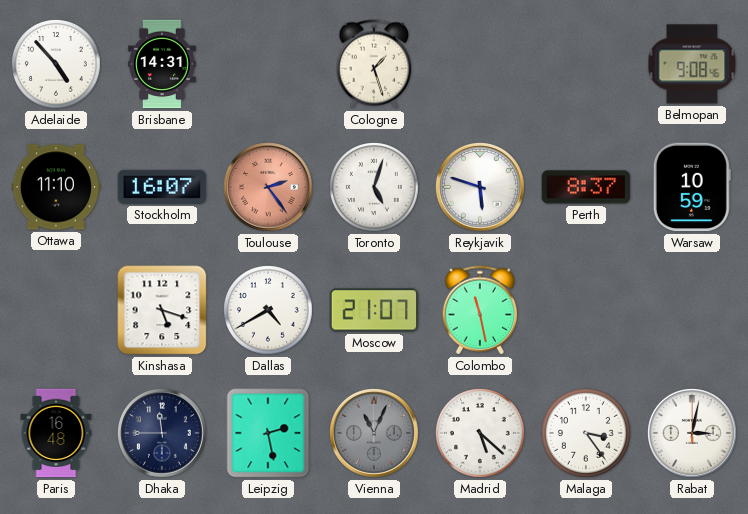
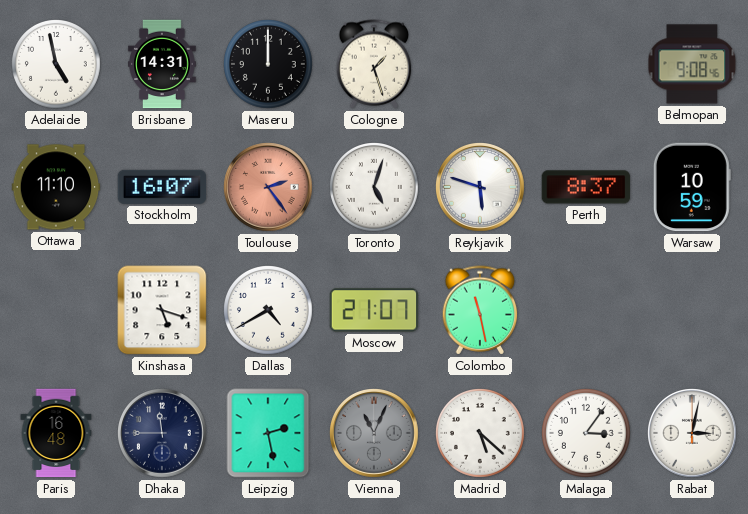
Adelaide: 4:53 -> 4:58 (57, 65)
Maseru: none -> 12:00 (269, 65)
Malaga: 3:24 -> 3:06 (587, 434)
